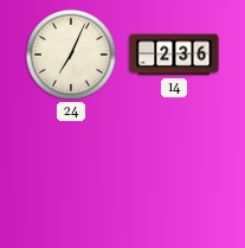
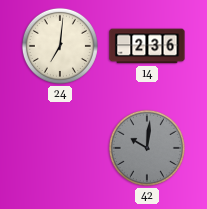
24: 7:04 -> 7:01 (60, 46)
42: none -> 10:01 (147, 148)
